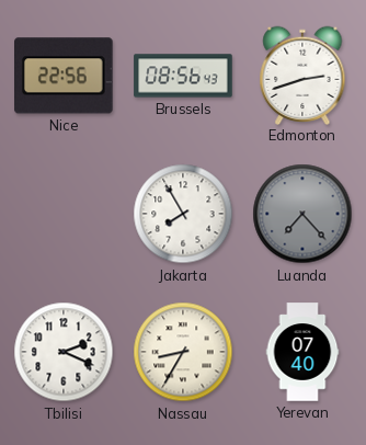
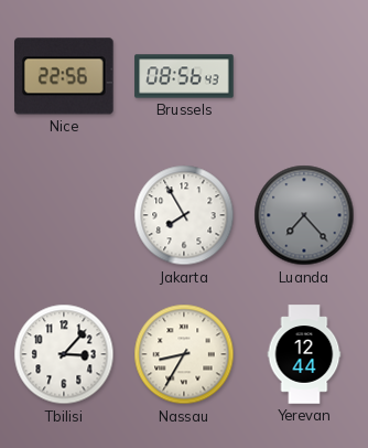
Edmonton: 2:42 -> none (302, 75)
Tbilisi: 2:19 -> 3:07 (64, 354)
Yerevan: 07:40 -> 12:44 (304, 354)
